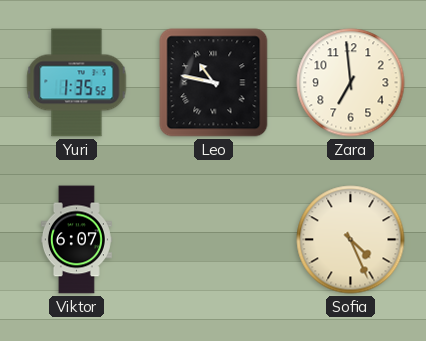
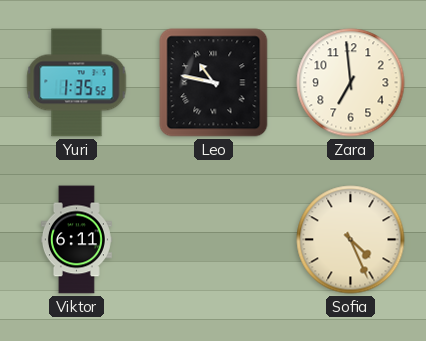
Viktor: 6:07 -> 6:11 (76, 240)
